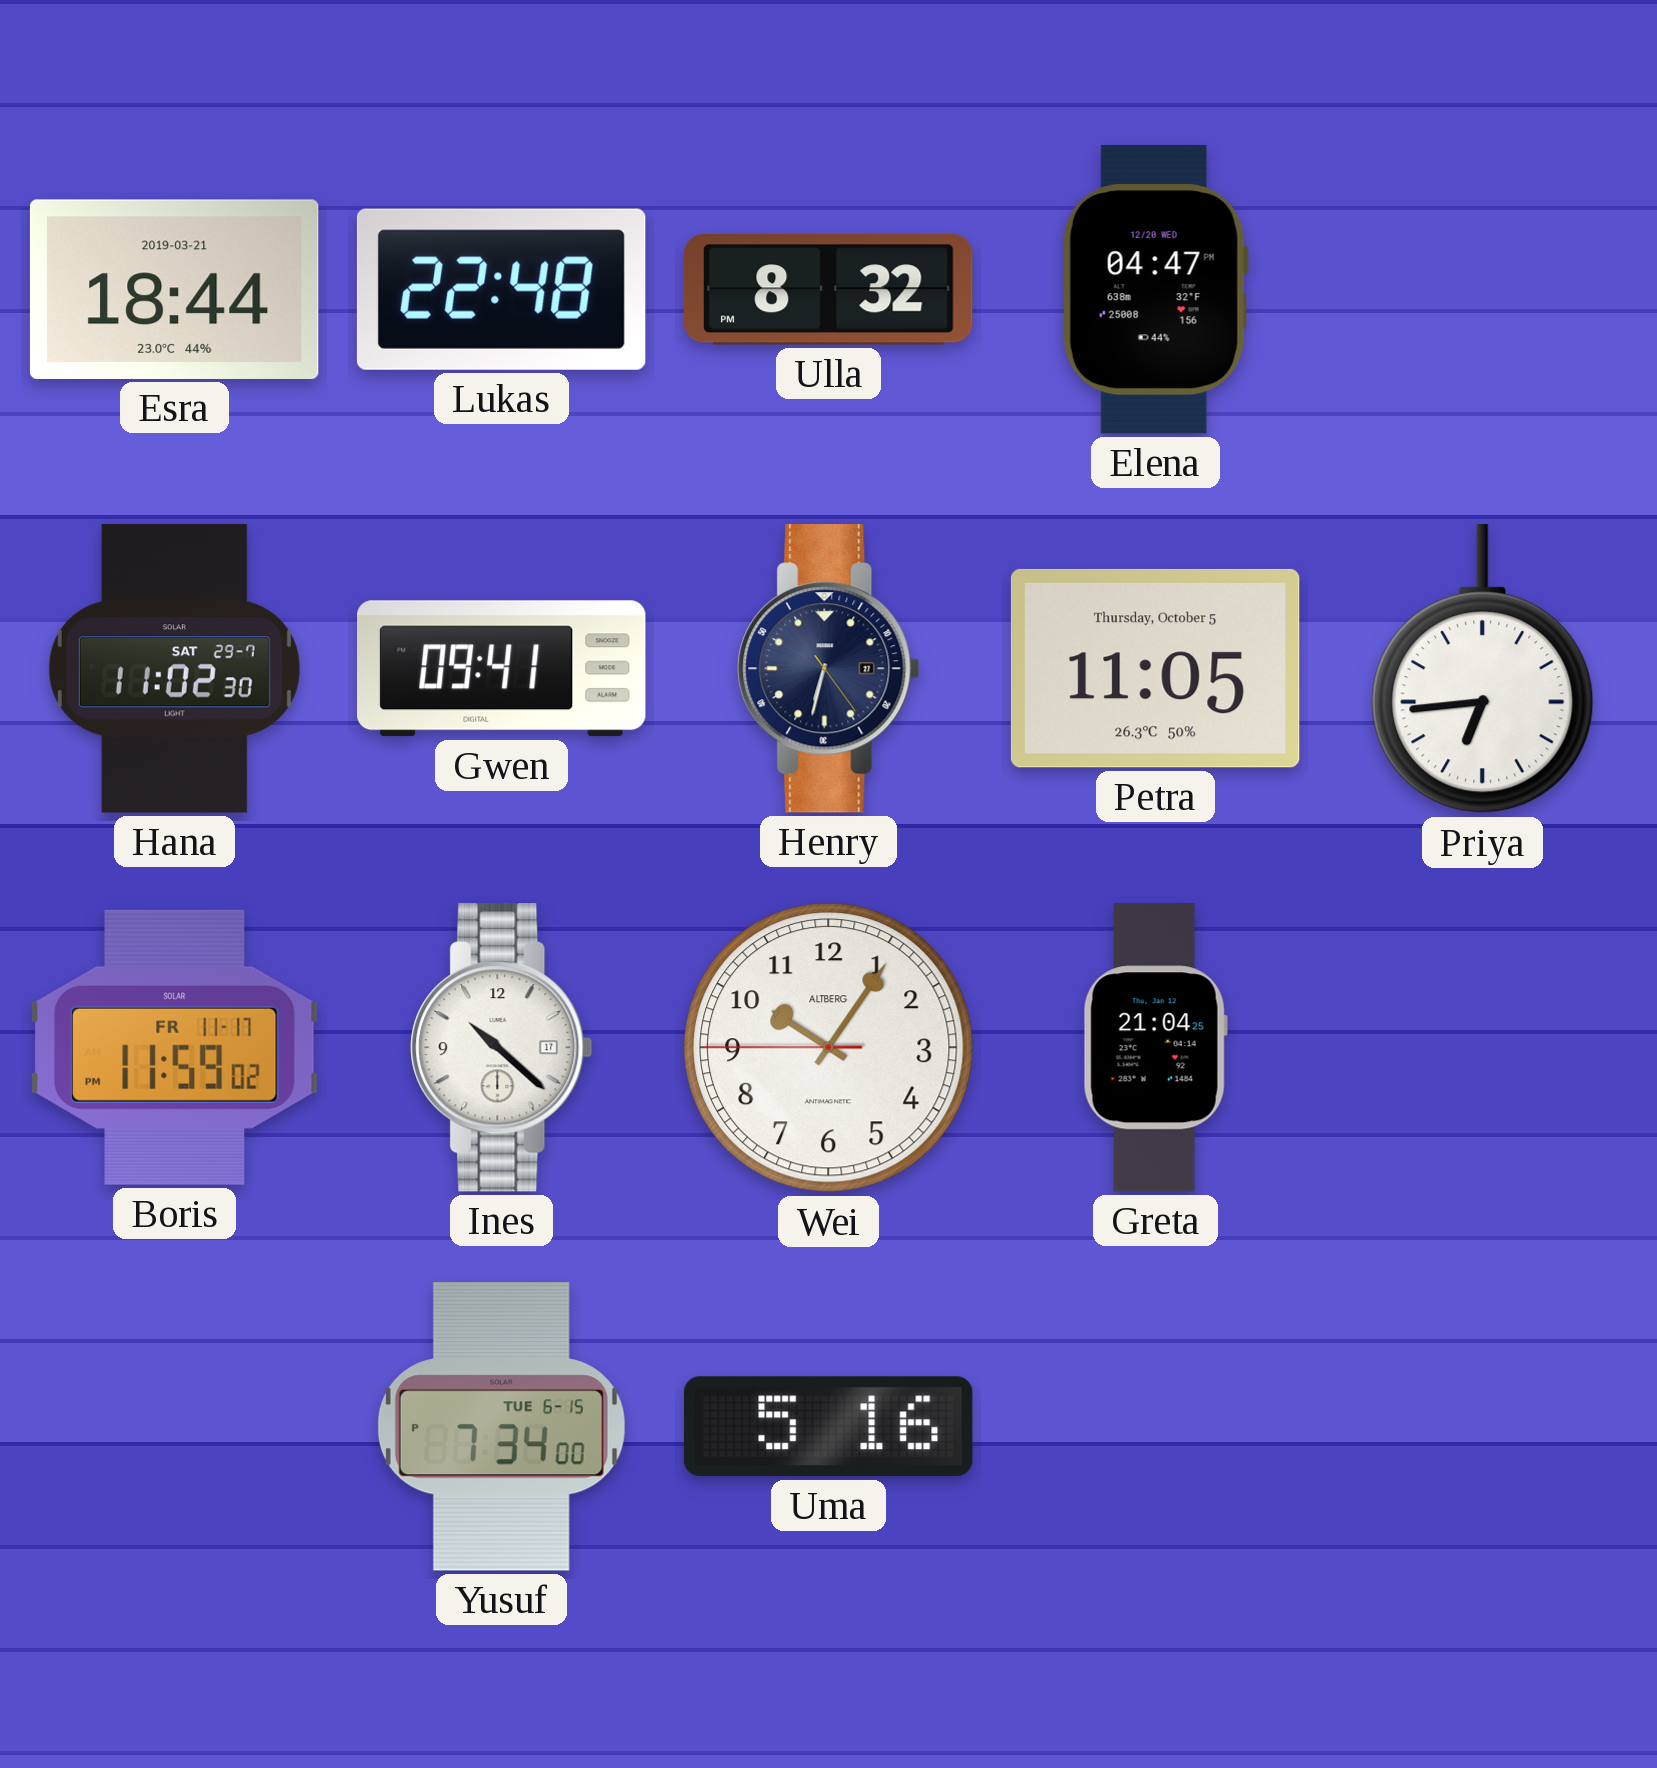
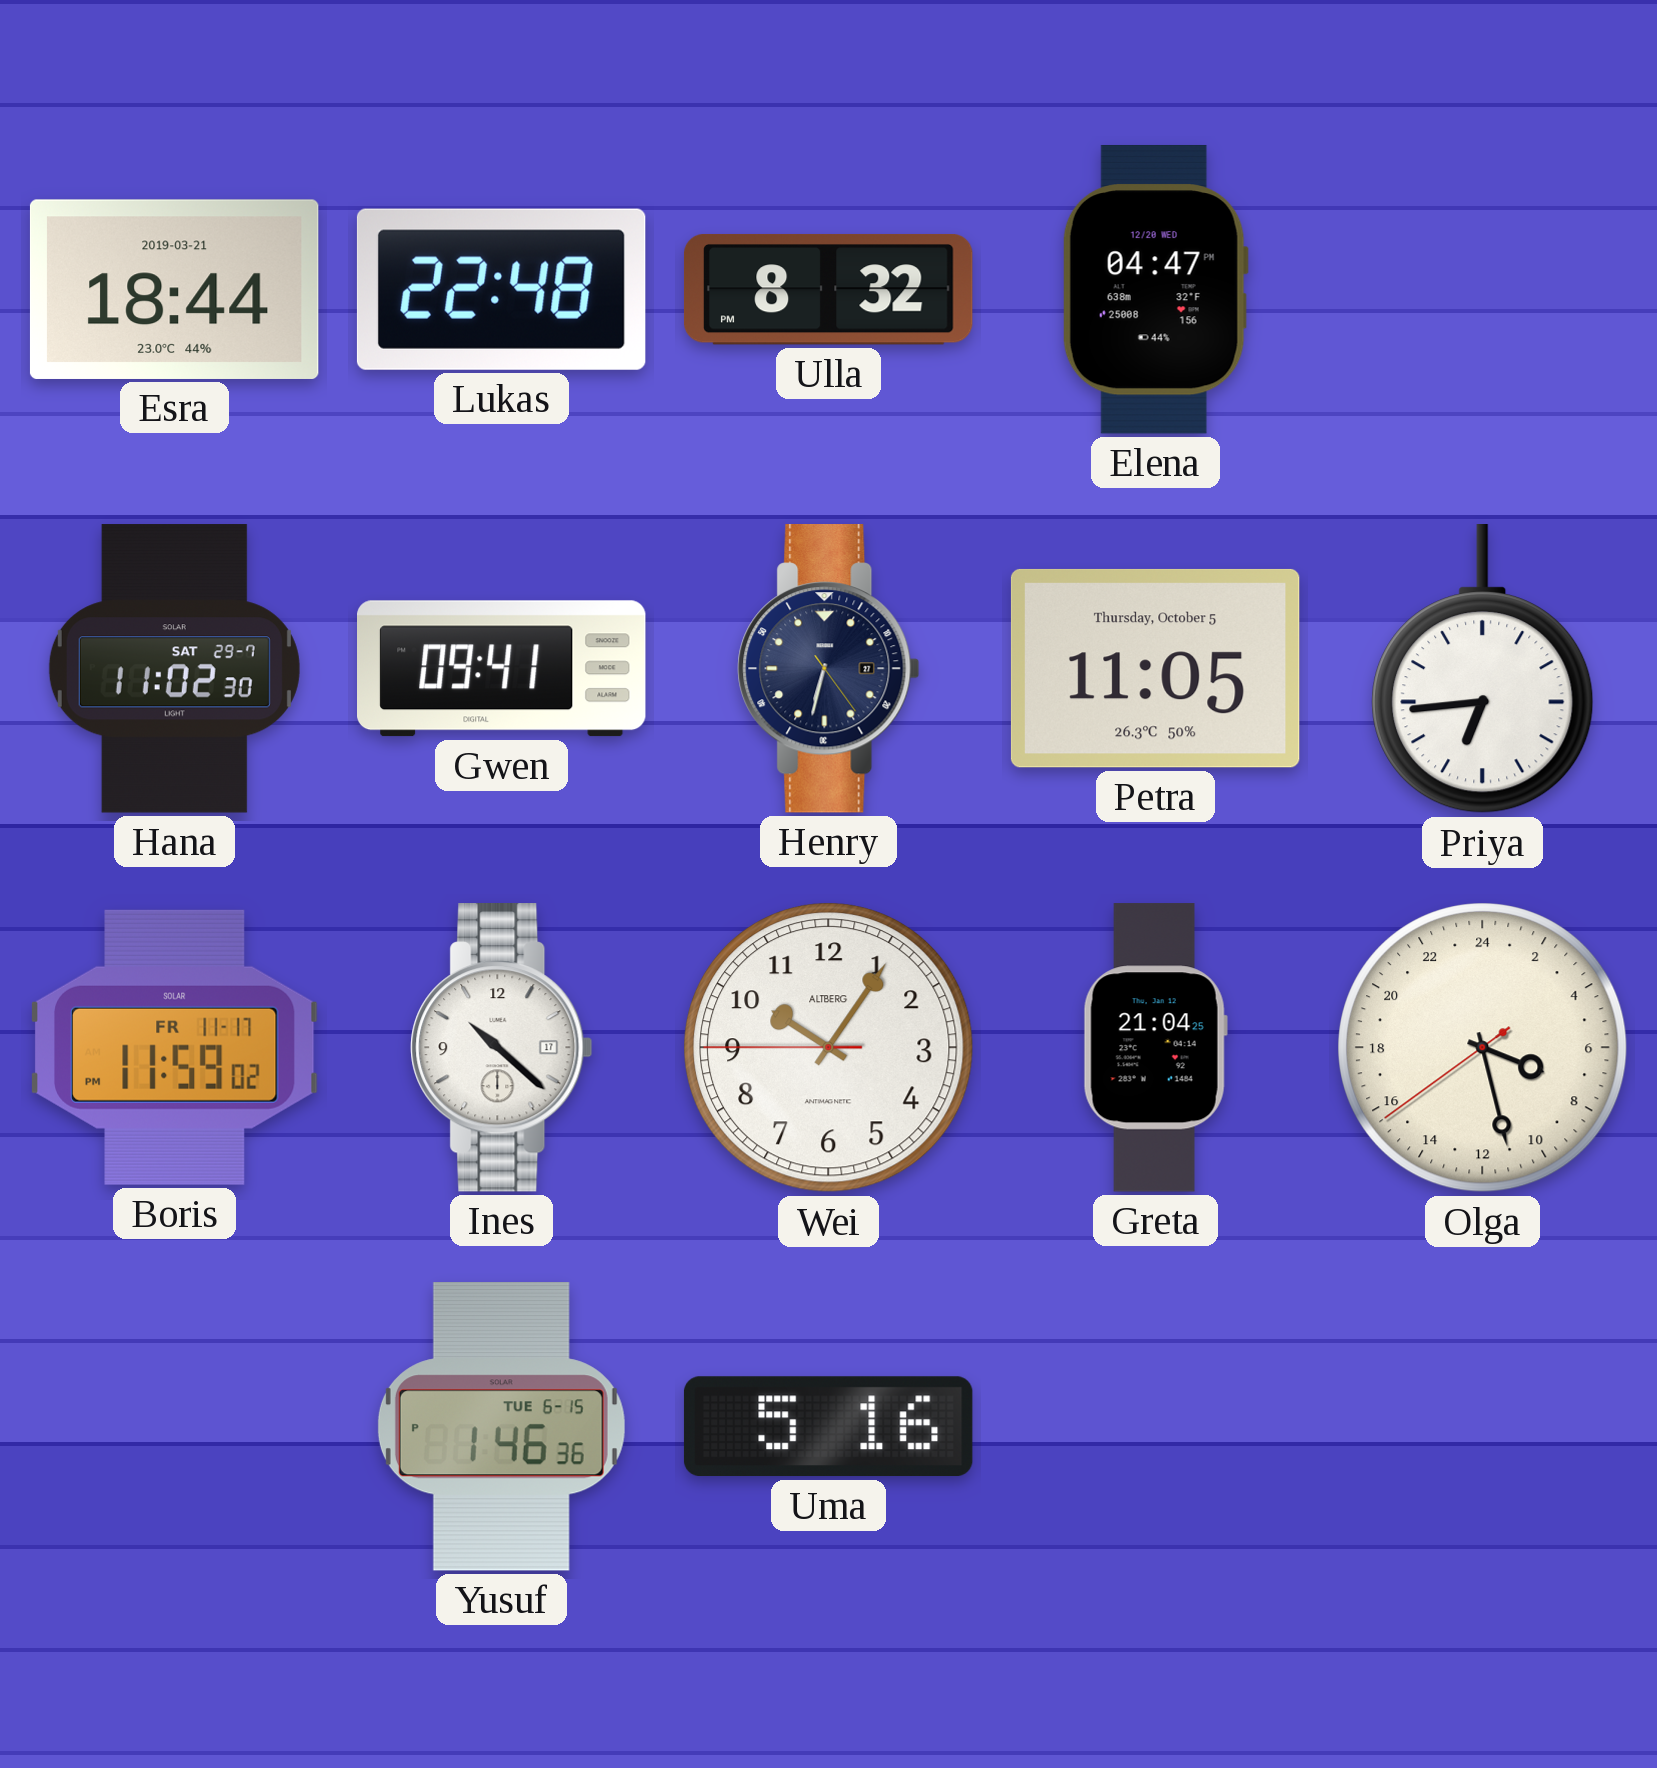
Olga: none -> 7:27 (1483, 1048)
Yusuf: 7:34 -> 1:46 (501, 1427)
